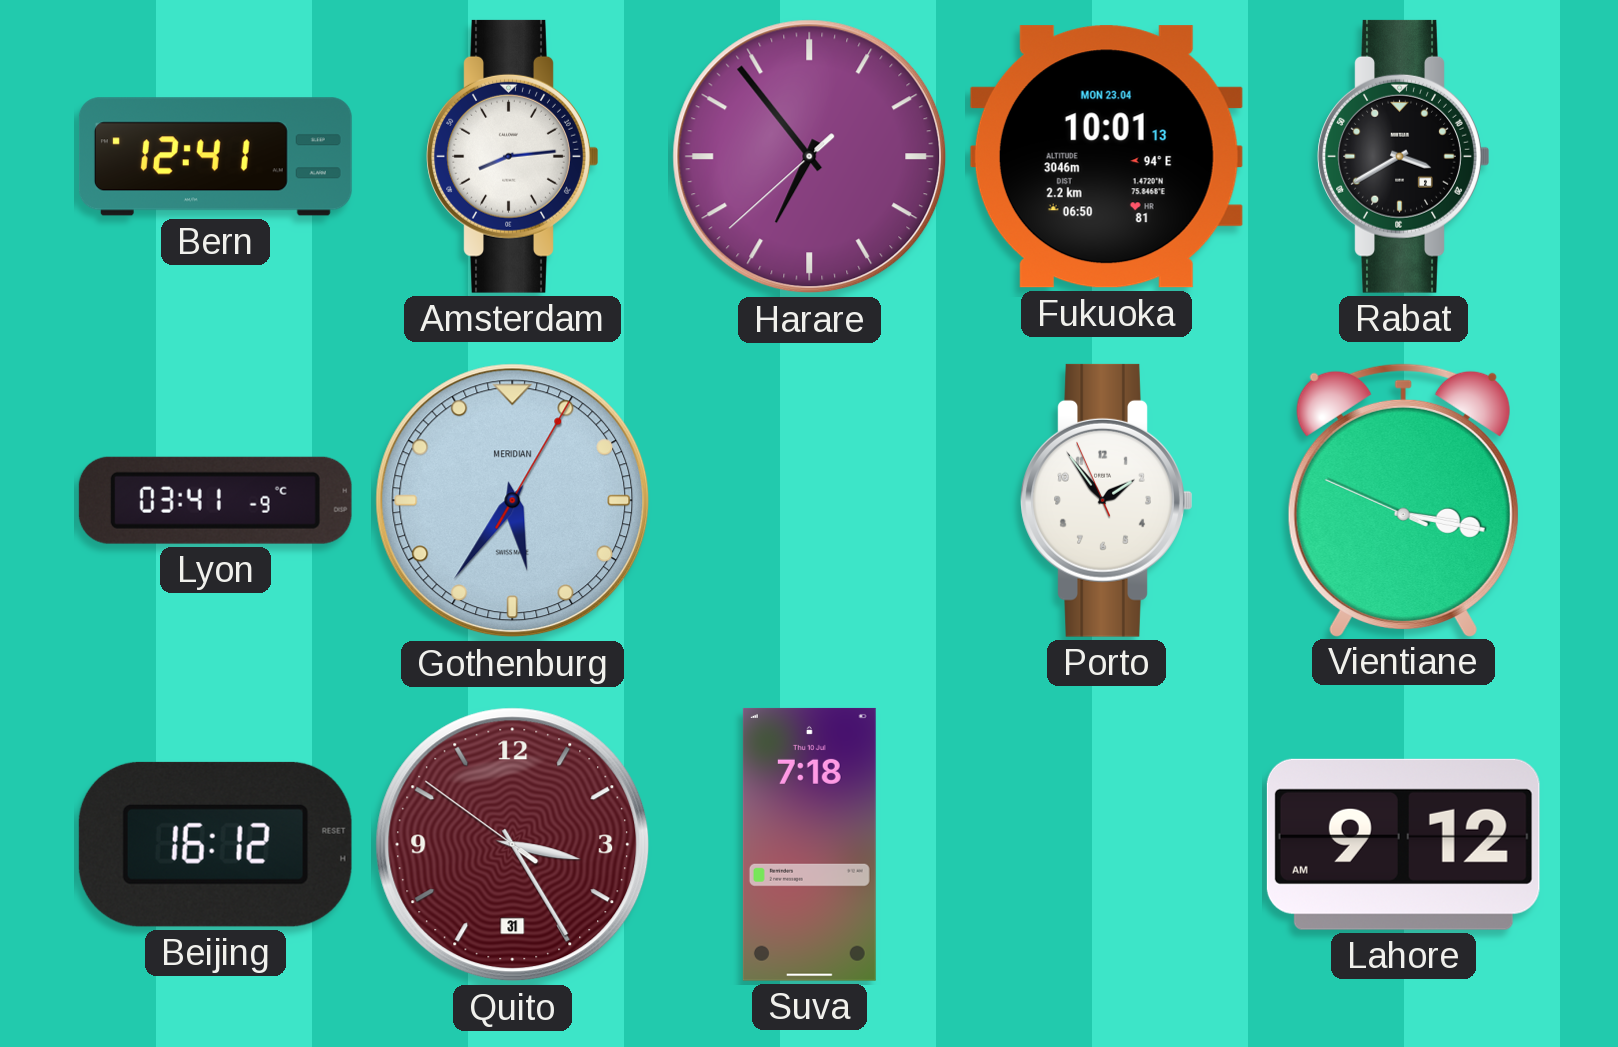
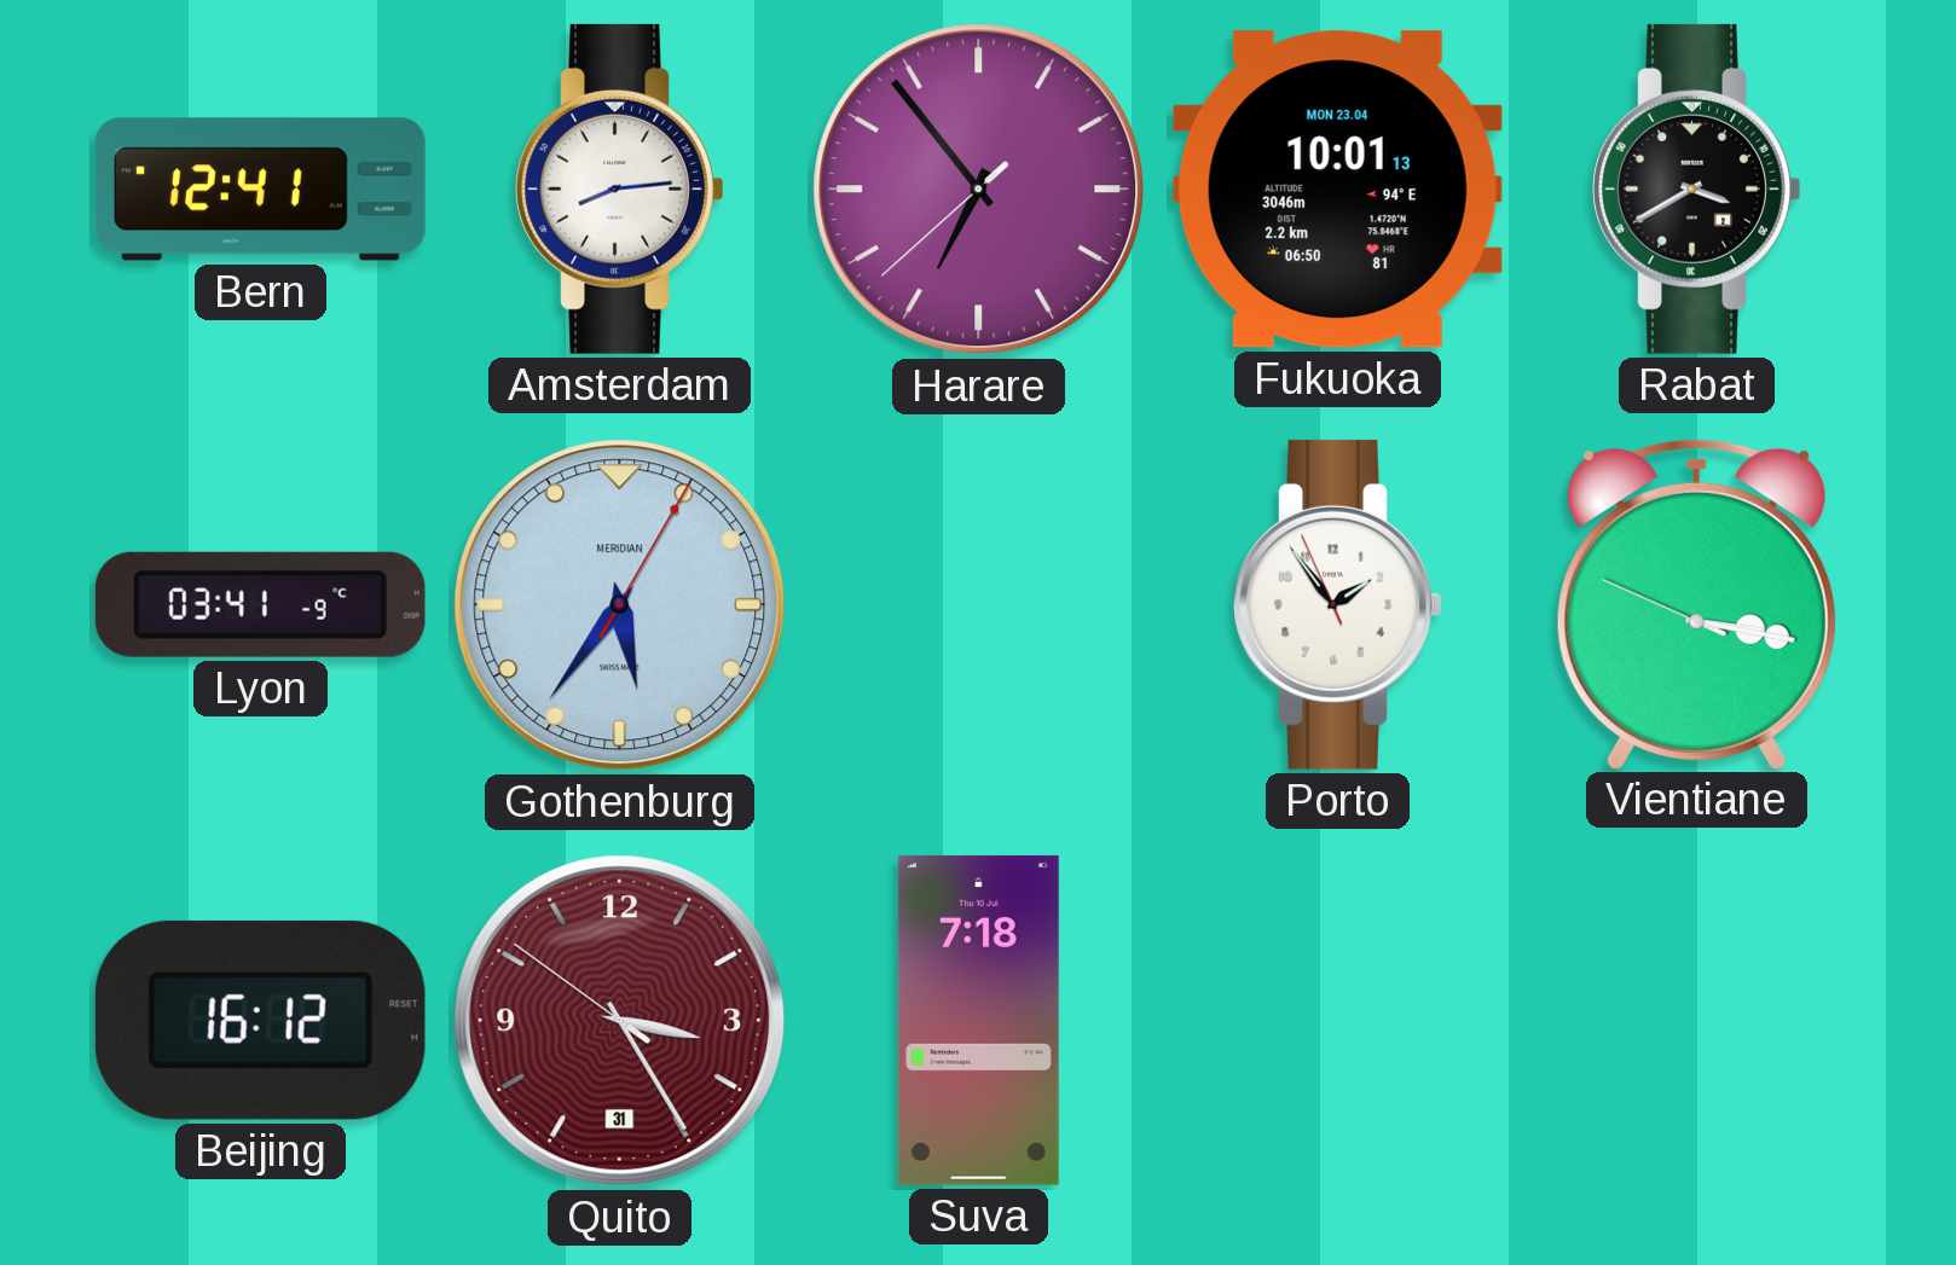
Lahore: 9:12 -> none (1403, 844)
